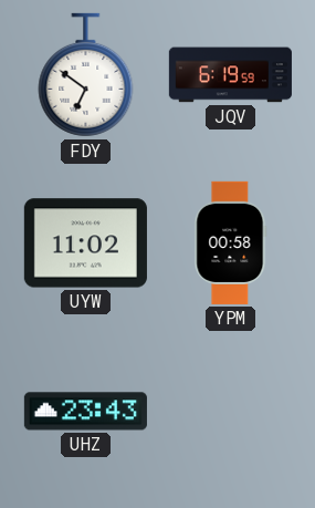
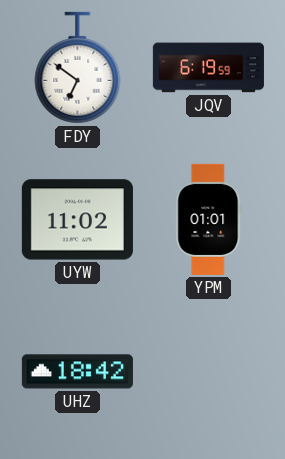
YPM: 00:58 -> 01:01 (209, 219)
UHZ: 23:43 -> 18:42 (77, 372)
